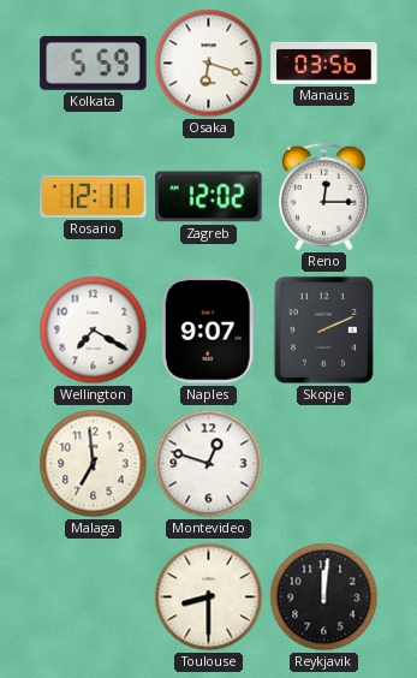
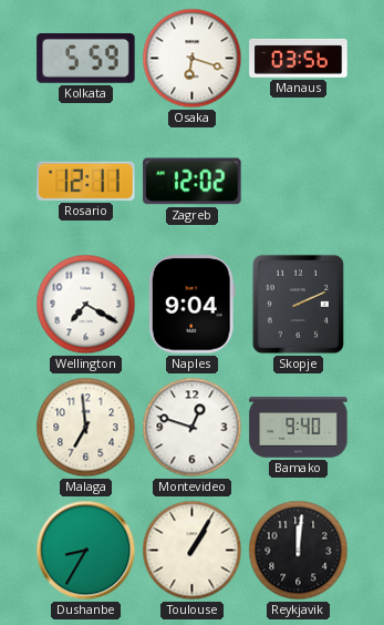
Reno: 12:15 -> none (323, 197)
Naples: 9:07 -> 9:04 (191, 305)
Bamako: none -> 9:40 (299, 428)
Dushanbe: none -> 8:35 (86, 551)
Toulouse: 8:30 -> 1:05 (193, 551)
